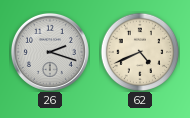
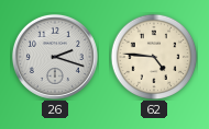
62: 4:41 -> 4:46 (154, 57)
